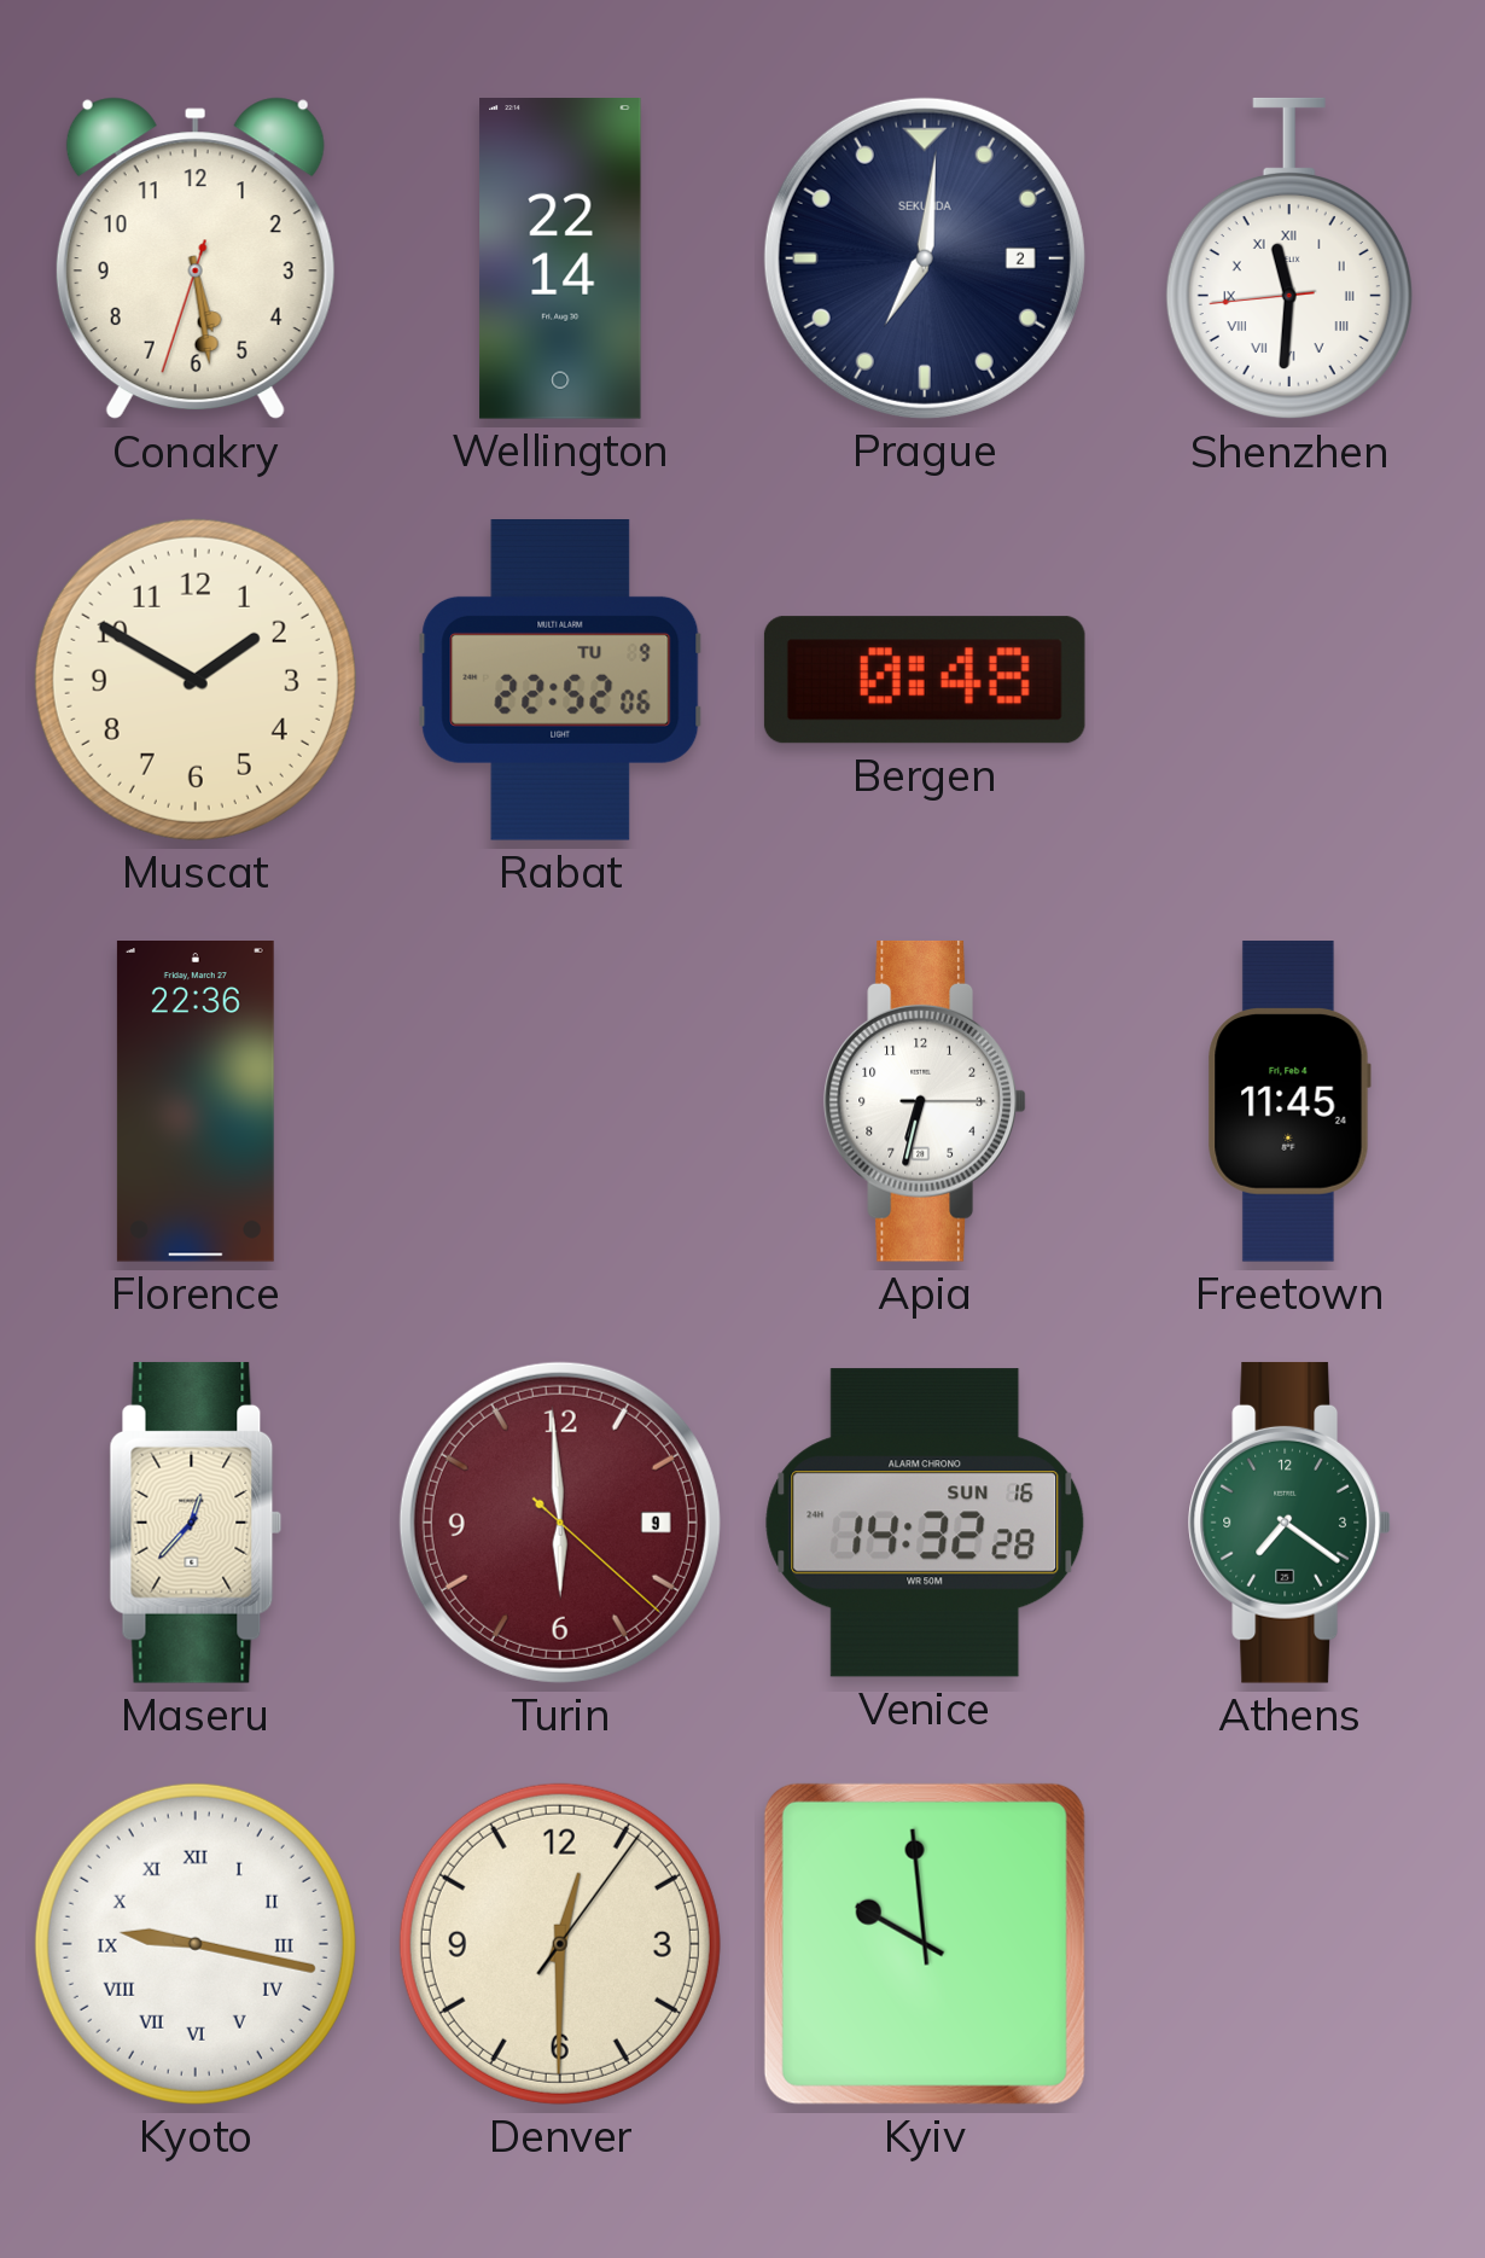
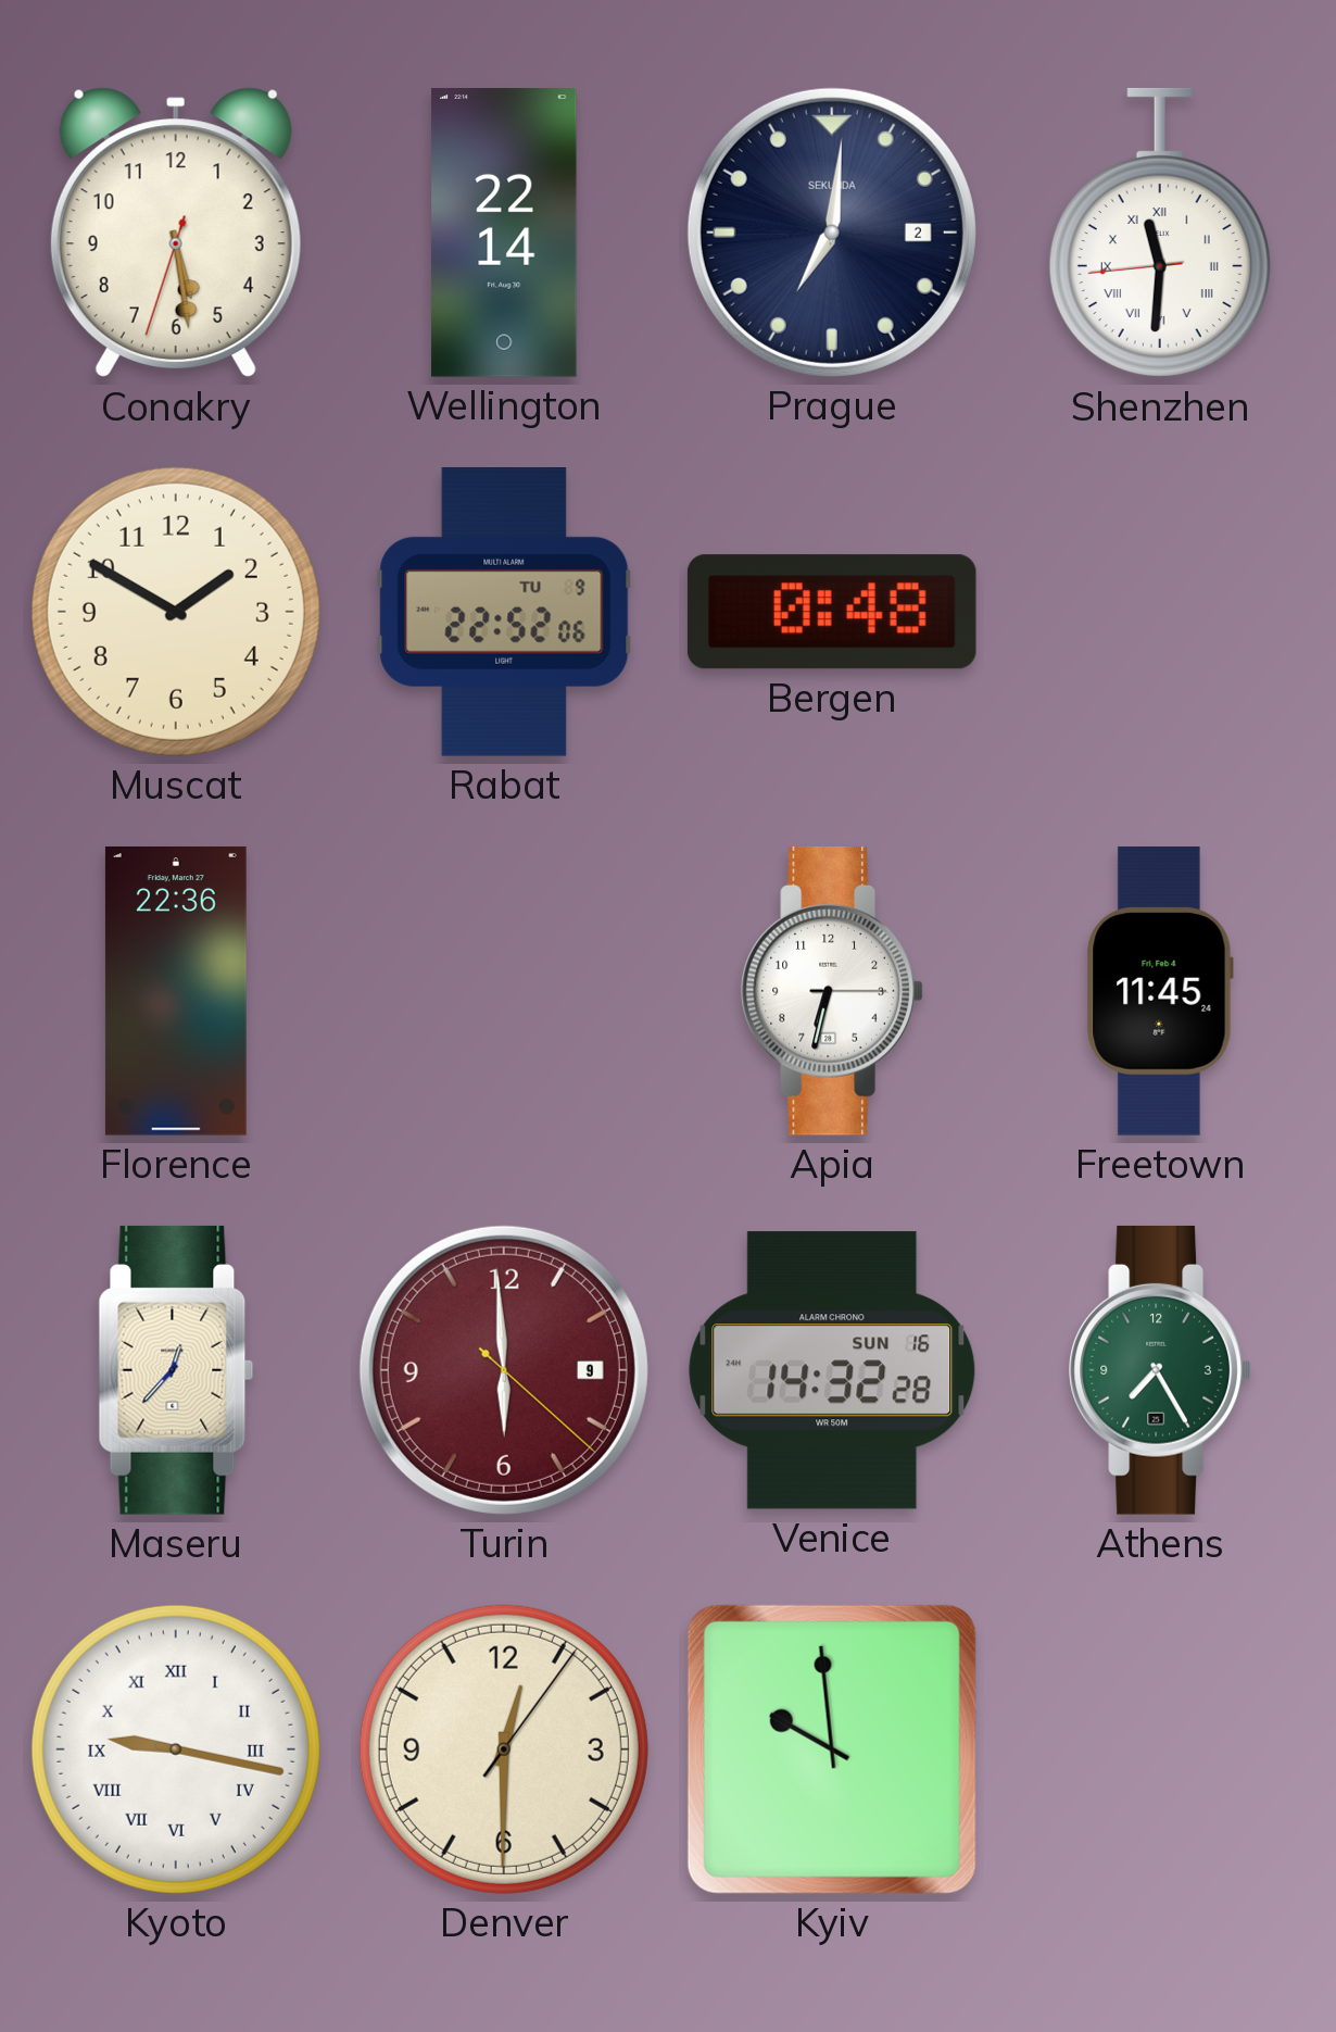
Athens: 7:21 -> 7:25 (1160, 1370)
